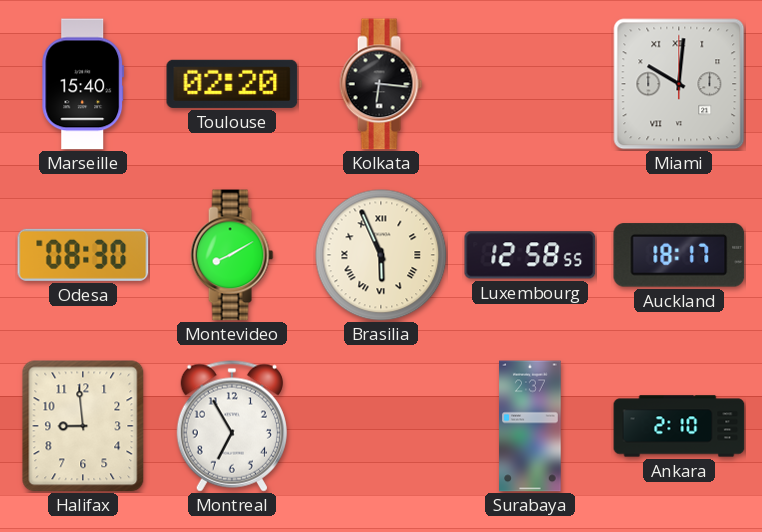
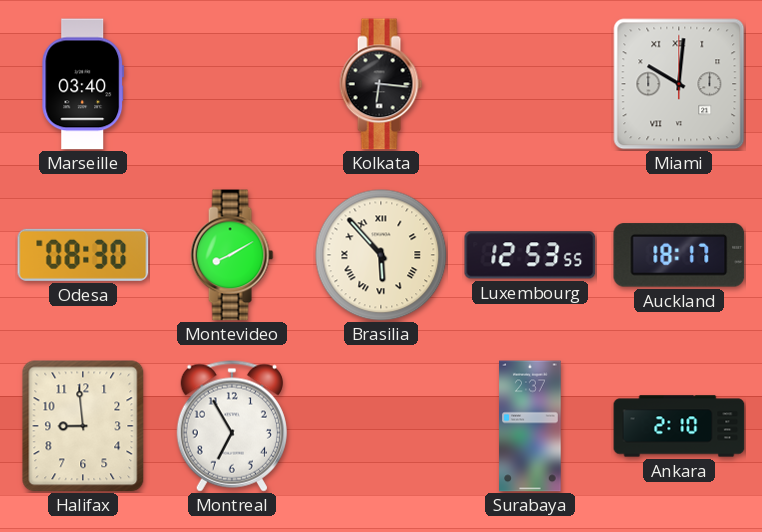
Marseille: 15:40 -> 03:40 (83, 84)
Toulouse: 02:20 -> none (232, 84)
Brasilia: 5:56 -> 5:53 (381, 255)
Luxembourg: 12:58 -> 12:53 (530, 255)
